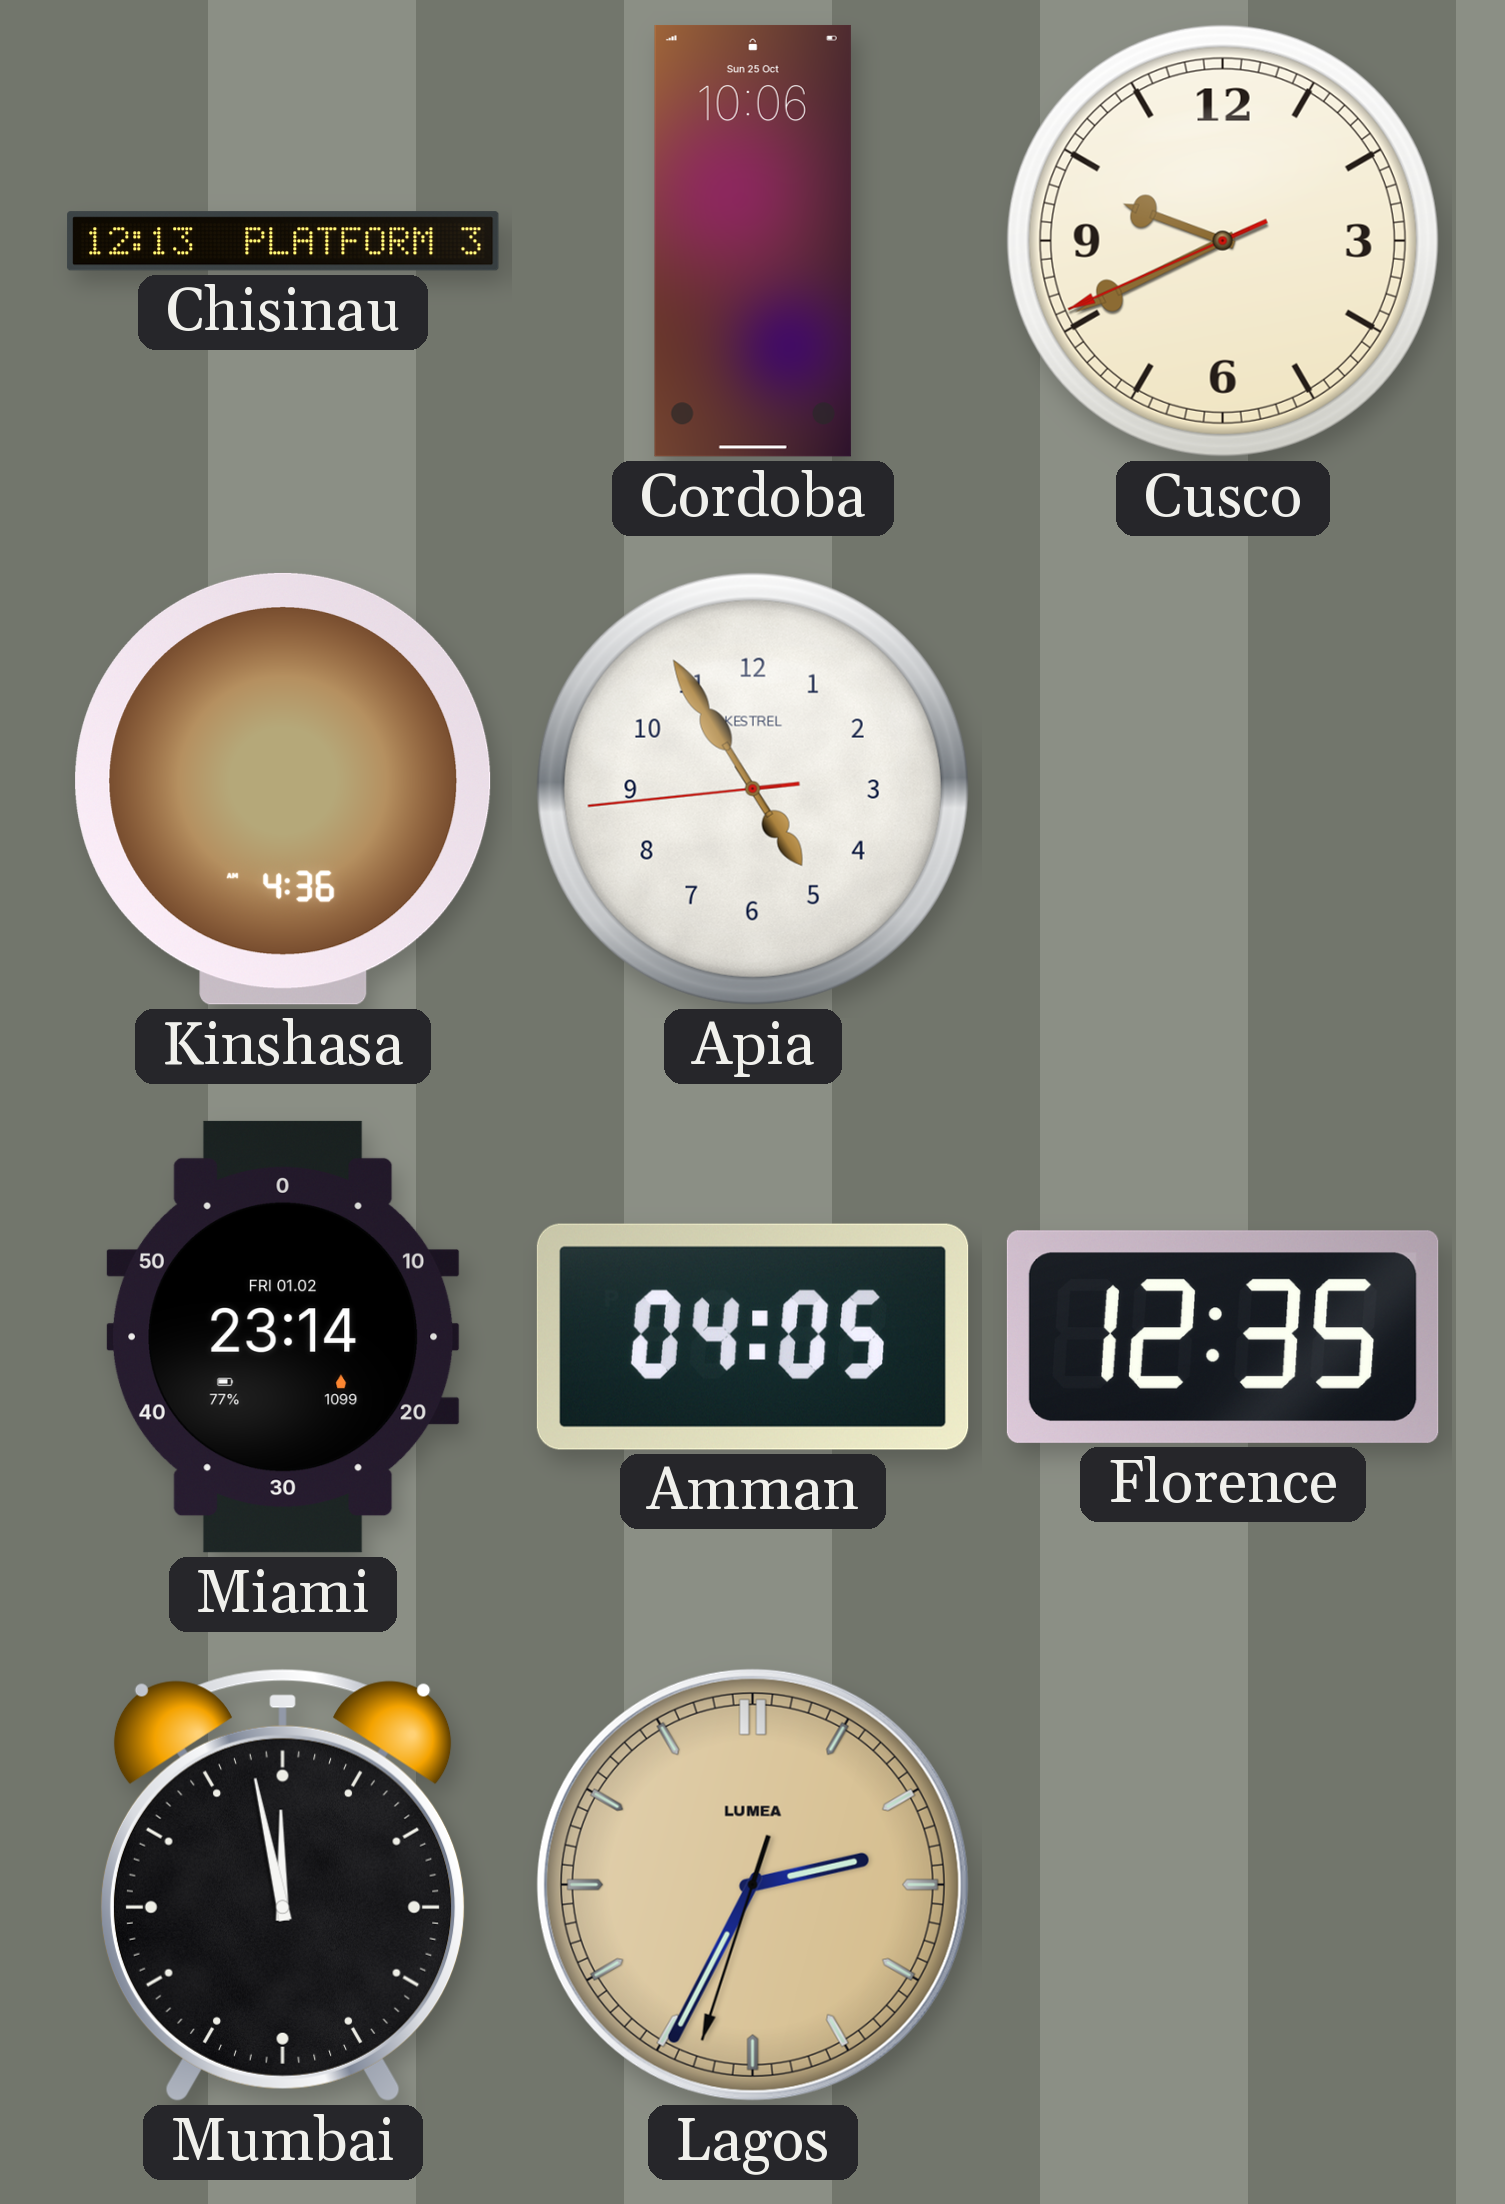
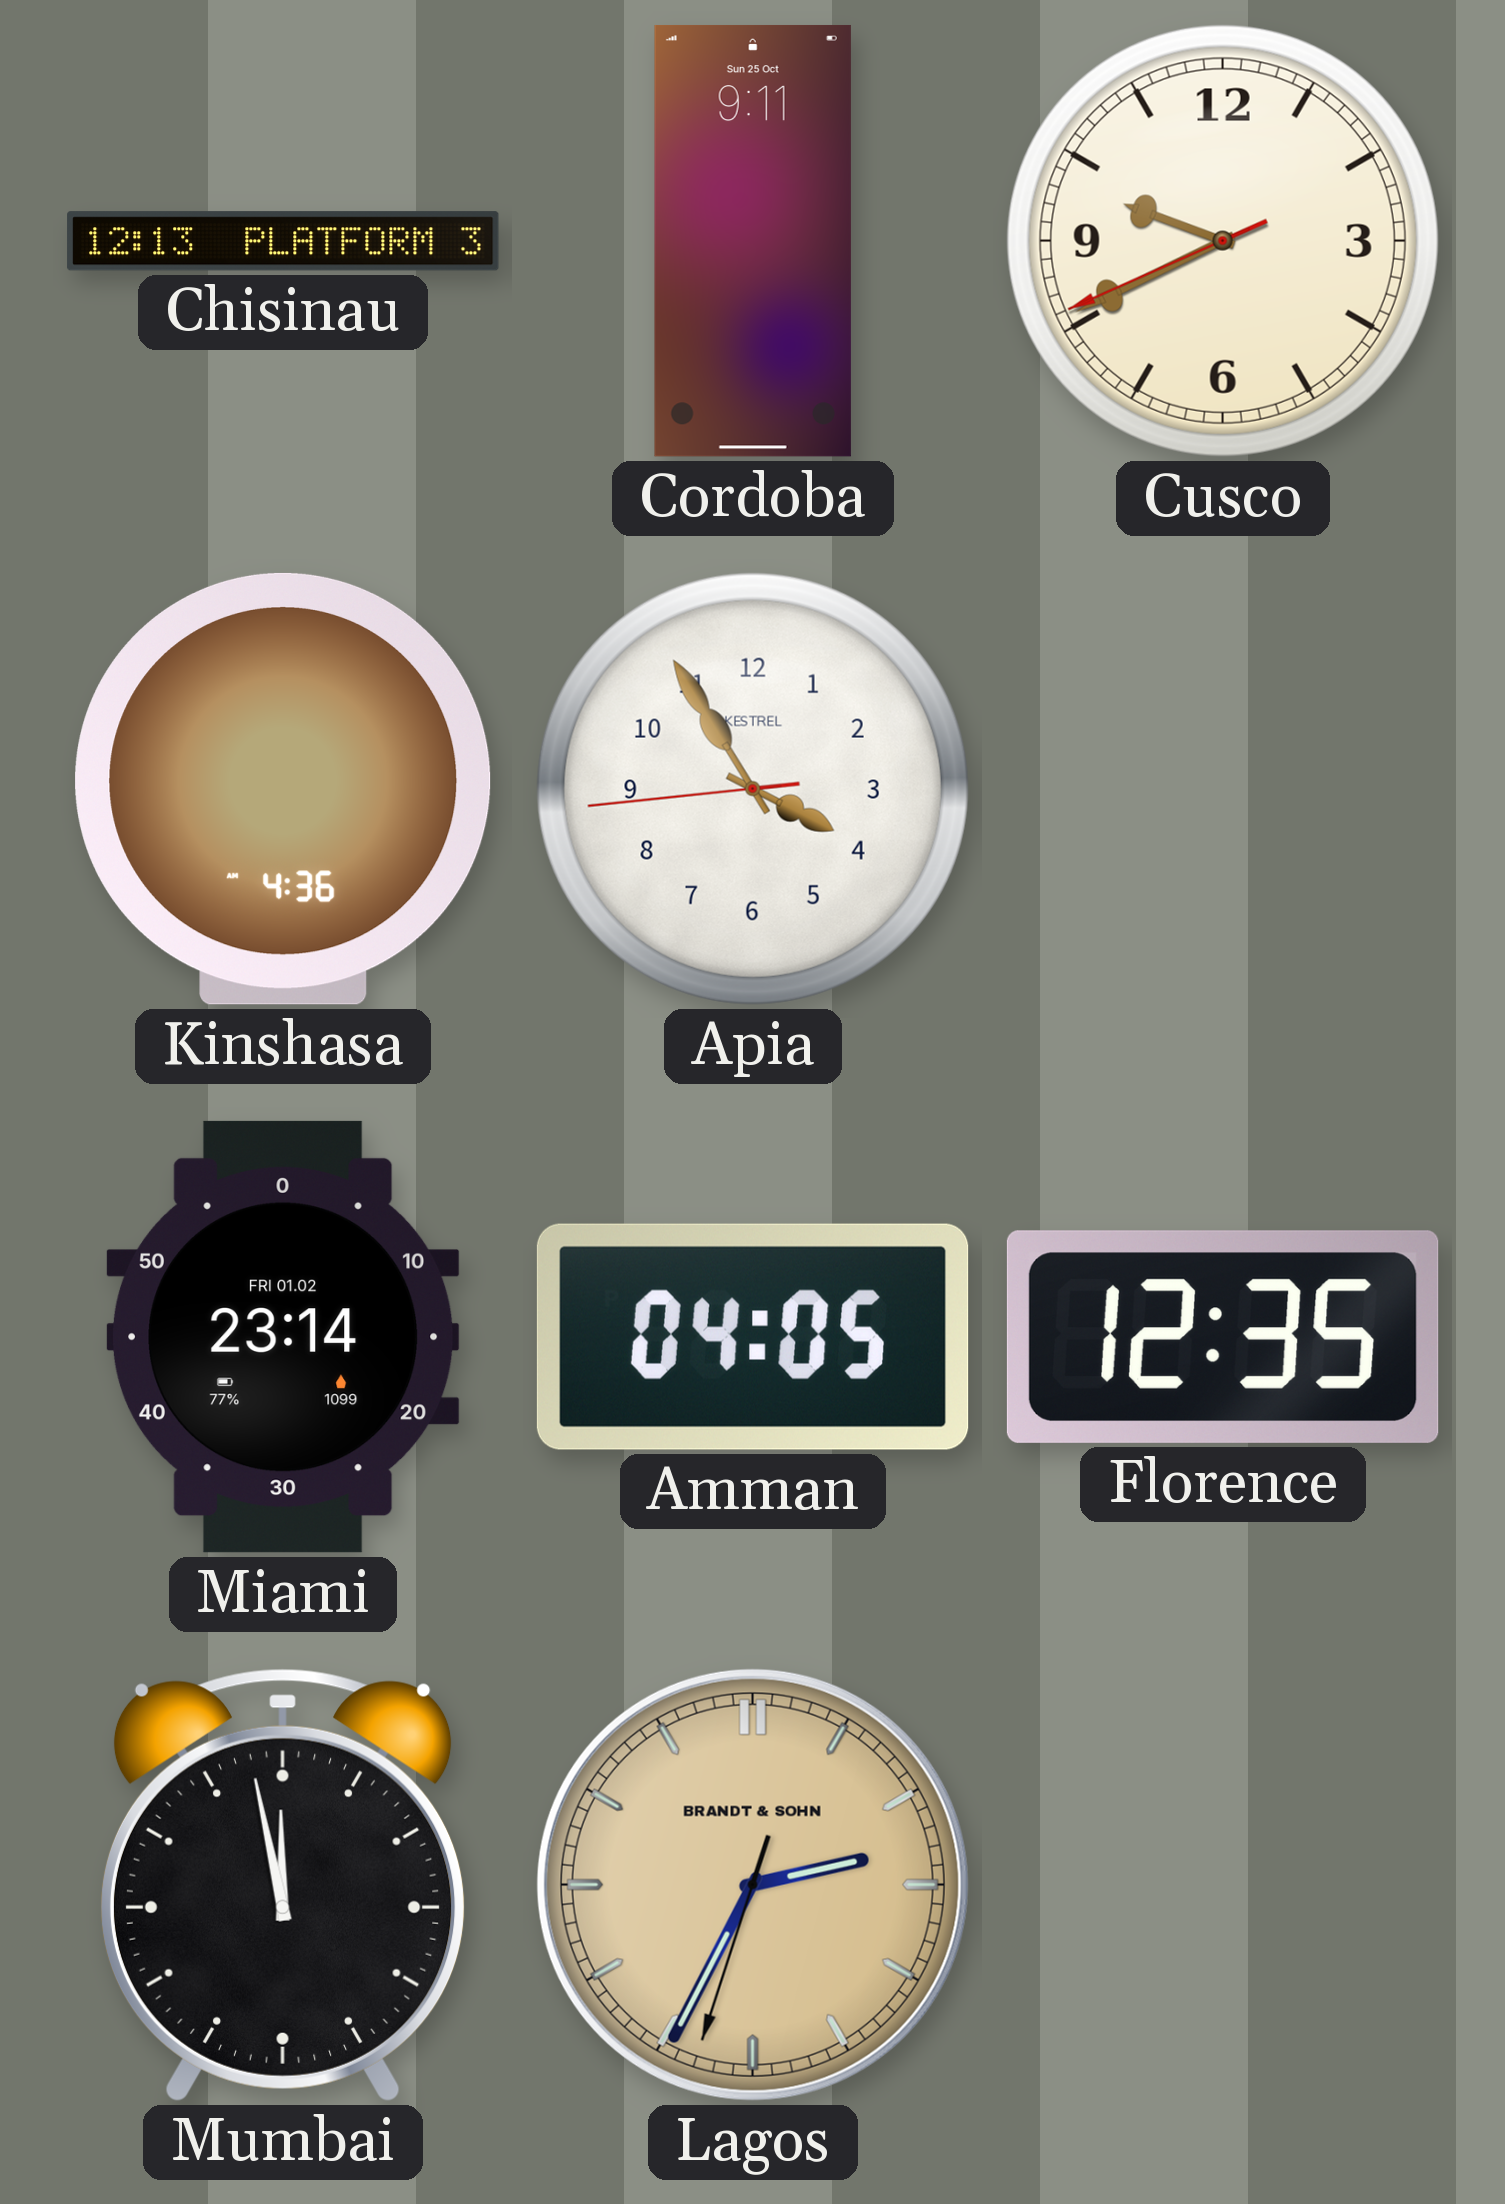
Cordoba: 10:06 -> 9:11 (753, 241)
Apia: 4:54 -> 3:54 (753, 789)
Lagos brand: LUMEA -> BRANDT & SOHN (753, 1885)
